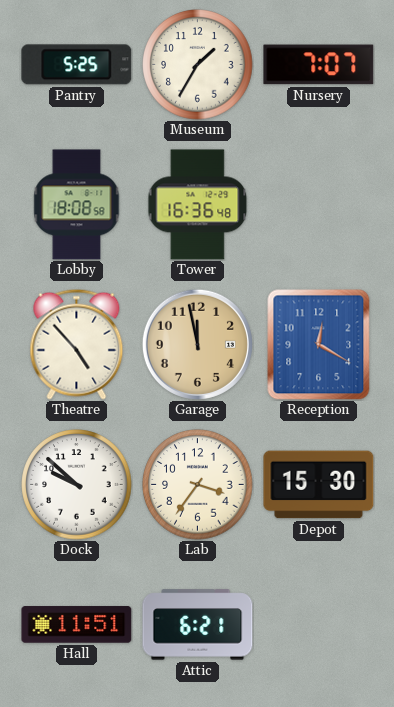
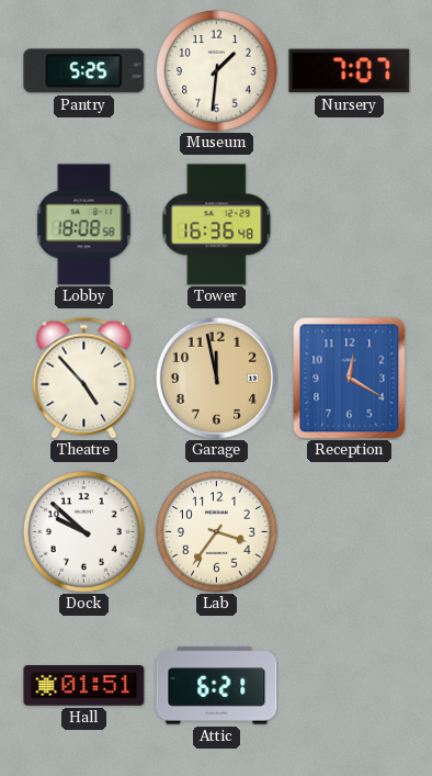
Museum: 1:35 -> 1:31 (217, 71)
Depot: 15:30 -> none (319, 485)
Hall: 11:51 -> 01:51 (84, 686)
